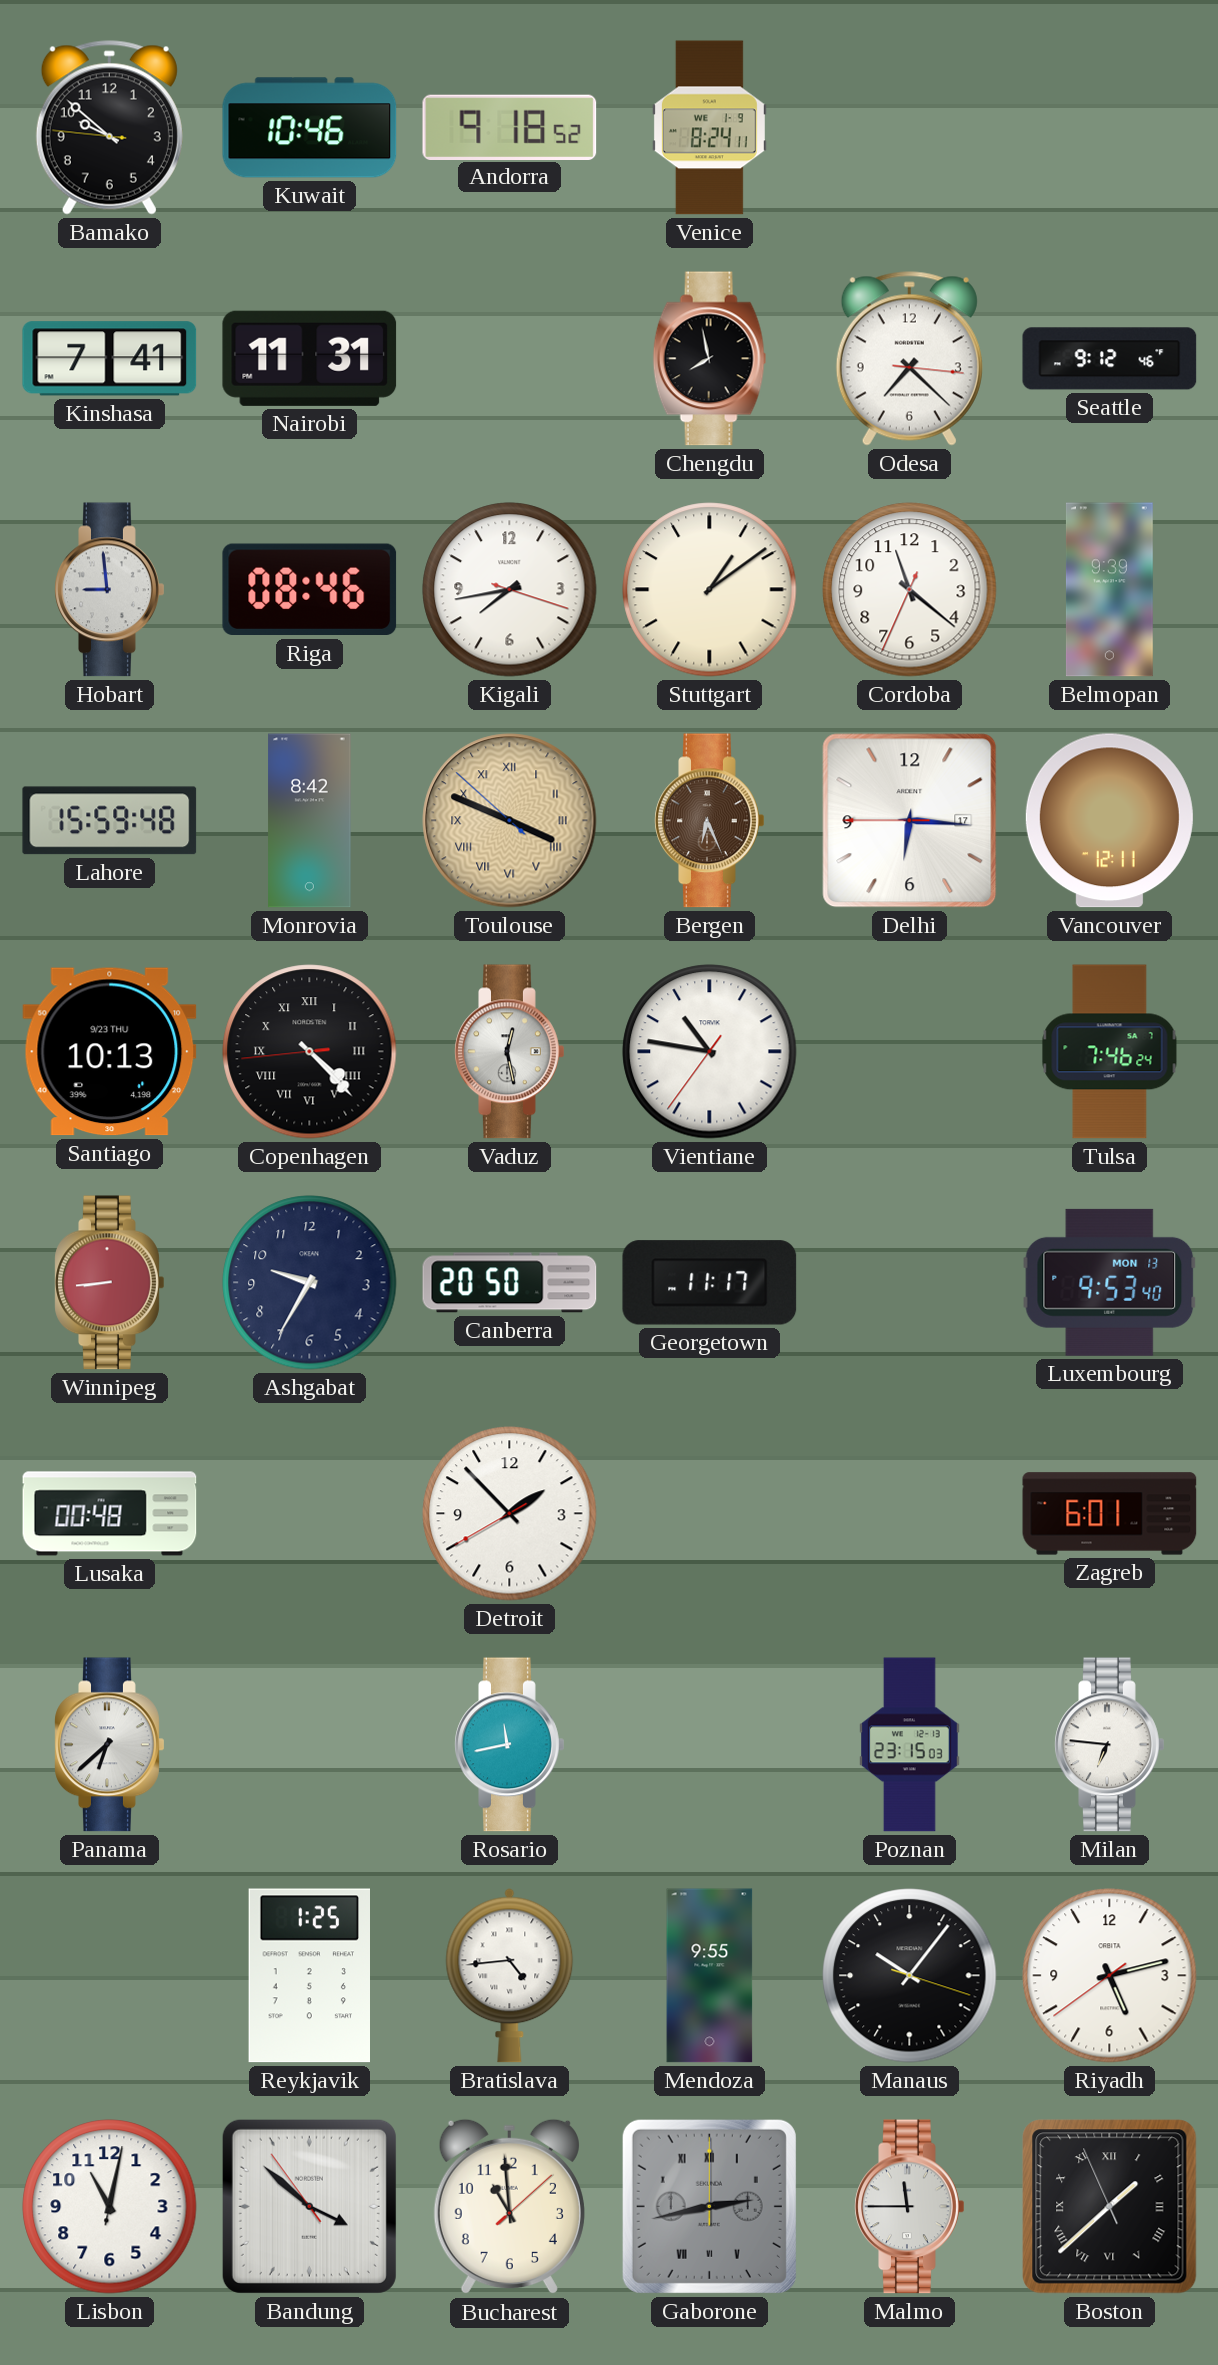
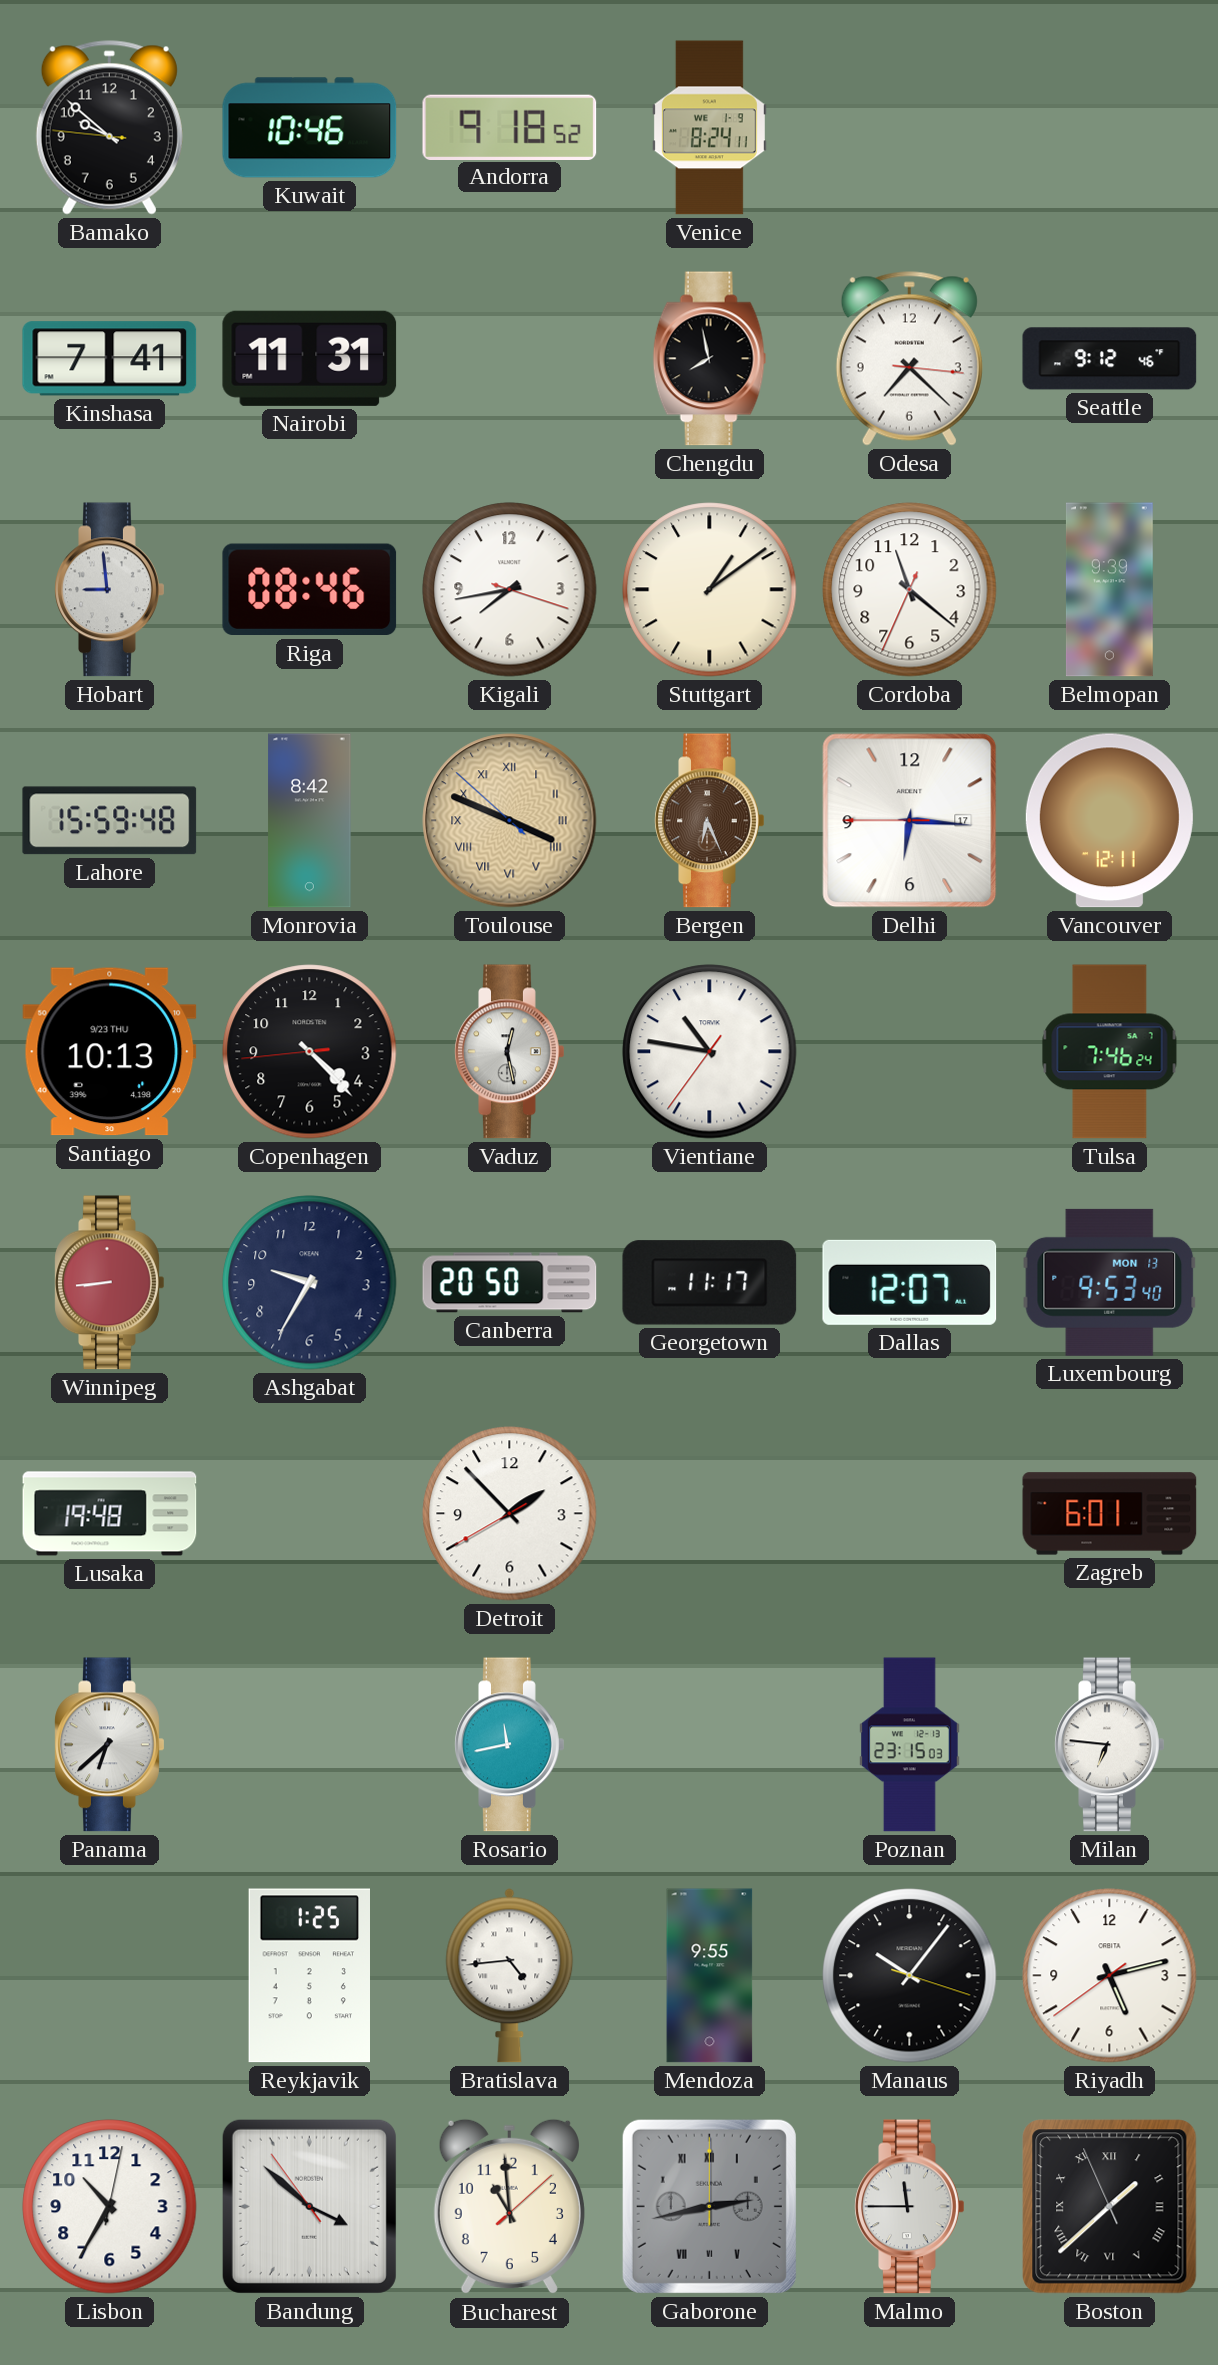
Copenhagen numerals: Roman -> Arabic (310, 1052)
Dallas: none -> 12:07 (910, 1282)
Lusaka: 00:48 -> 19:48 (110, 1514)
Lisbon: 11:02 -> 10:35 (110, 2207)
